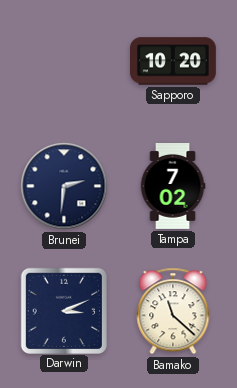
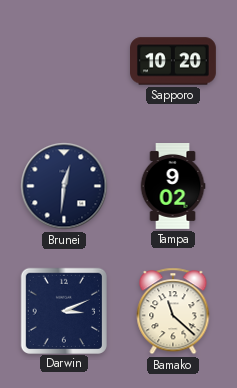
Brunei: 2:31 -> 12:31 (64, 186)
Tampa: 7:02 -> 9:02 (173, 187)
